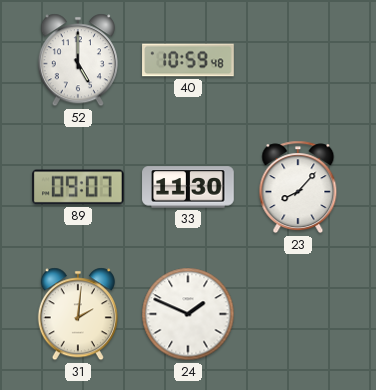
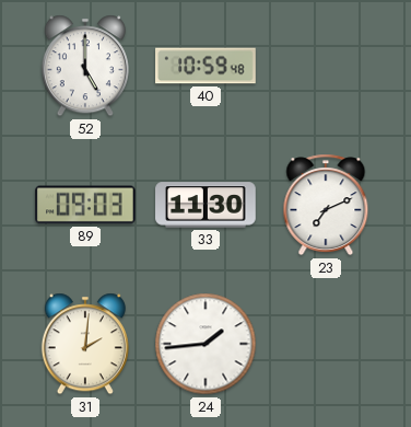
89: 09:07 -> 09:03 (86, 205)
23: 8:07 -> 7:11 (326, 205)
24: 1:49 -> 1:44 (205, 344)
